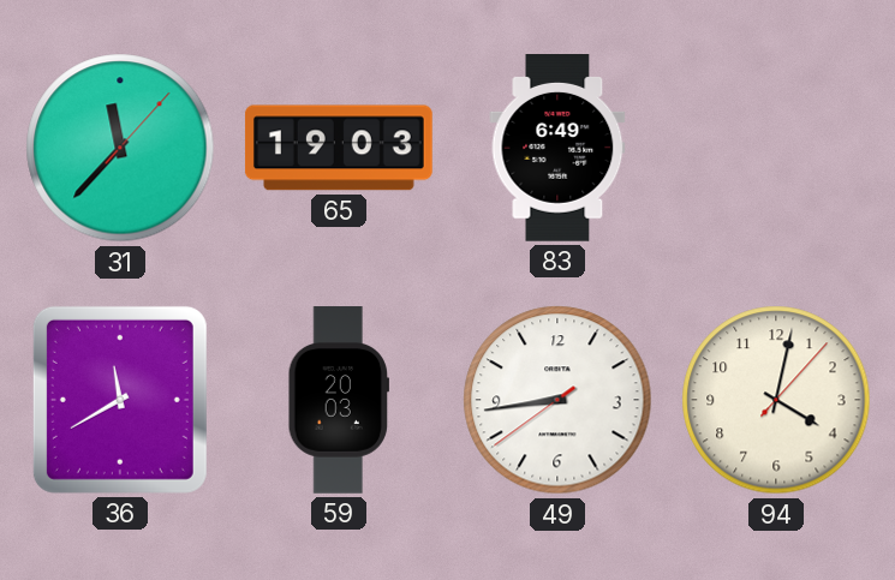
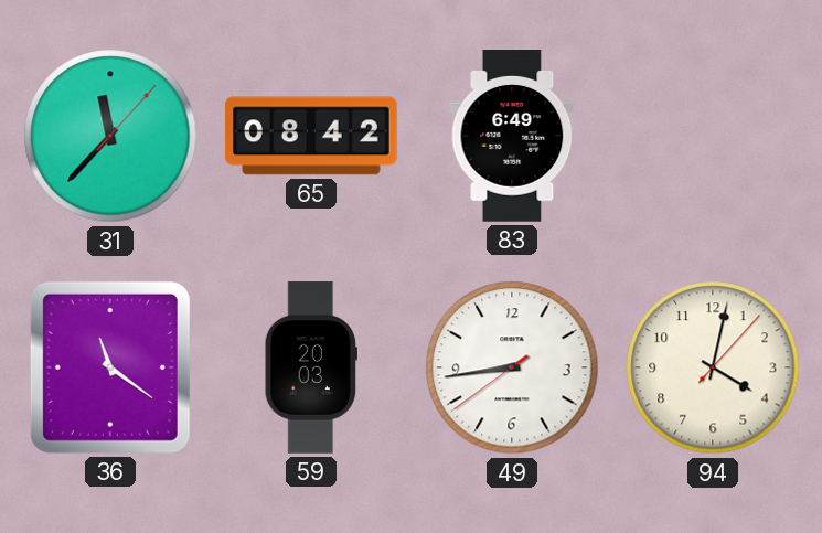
65: 19:03 -> 08:42 (311, 136)
36: 11:40 -> 11:21 (110, 367)
